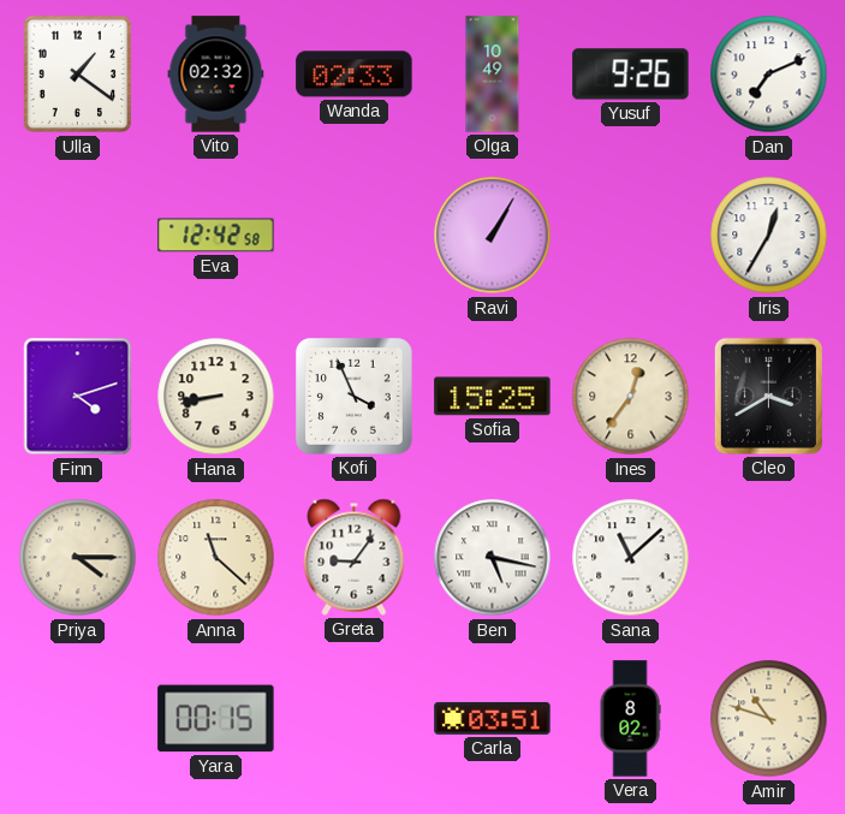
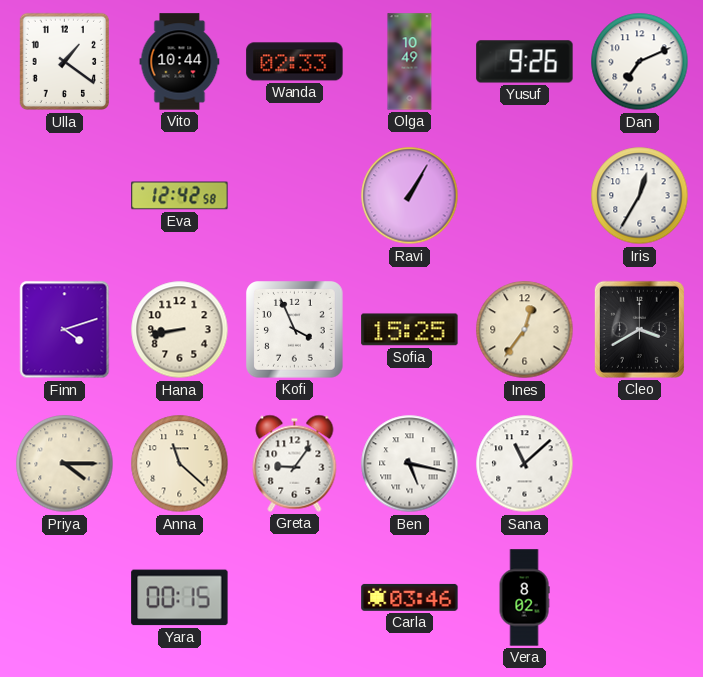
Vito: 02:32 -> 10:44 (180, 62)
Carla: 03:51 -> 03:46 (410, 597)
Amir: 10:48 -> none (769, 719)
